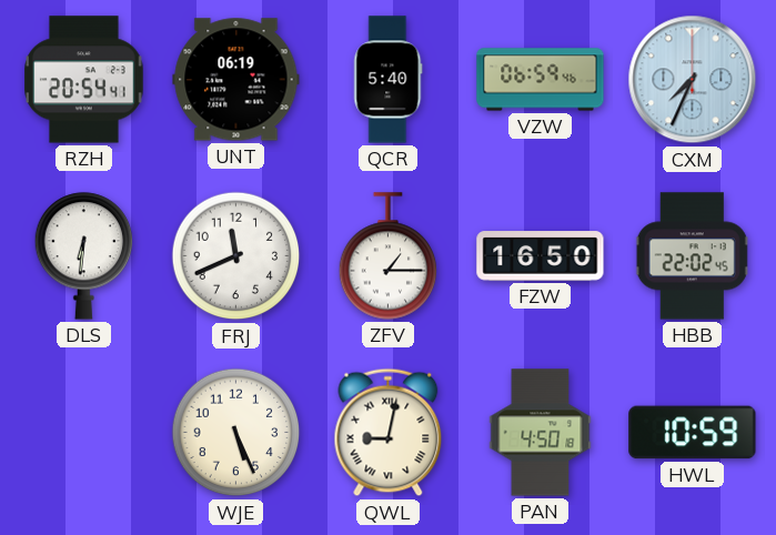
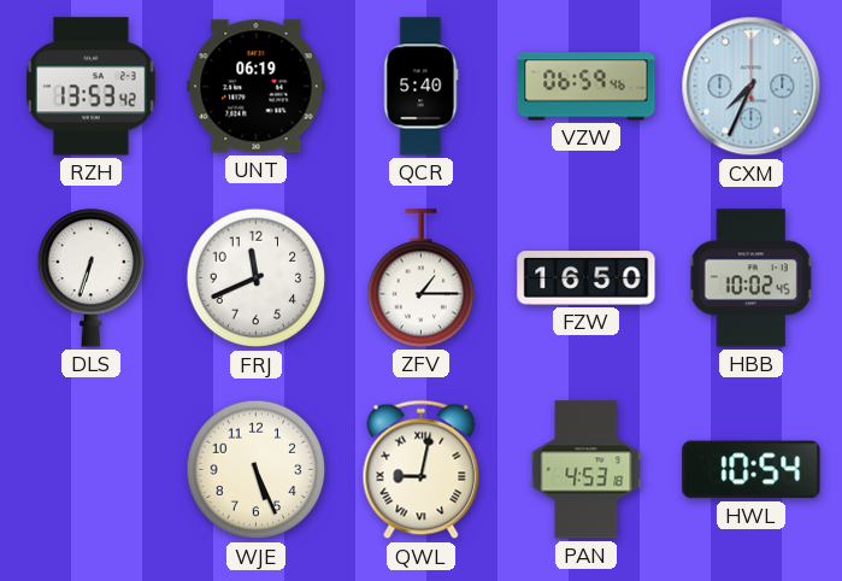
RZH: 20:54 -> 13:53 (92, 87)
DLS: 6:31 -> 6:33 (92, 278)
HBB: 22:02 -> 10:02 (752, 278)
PAN: 4:50 -> 4:53 (587, 470)
HWL: 10:59 -> 10:54 (752, 470)
